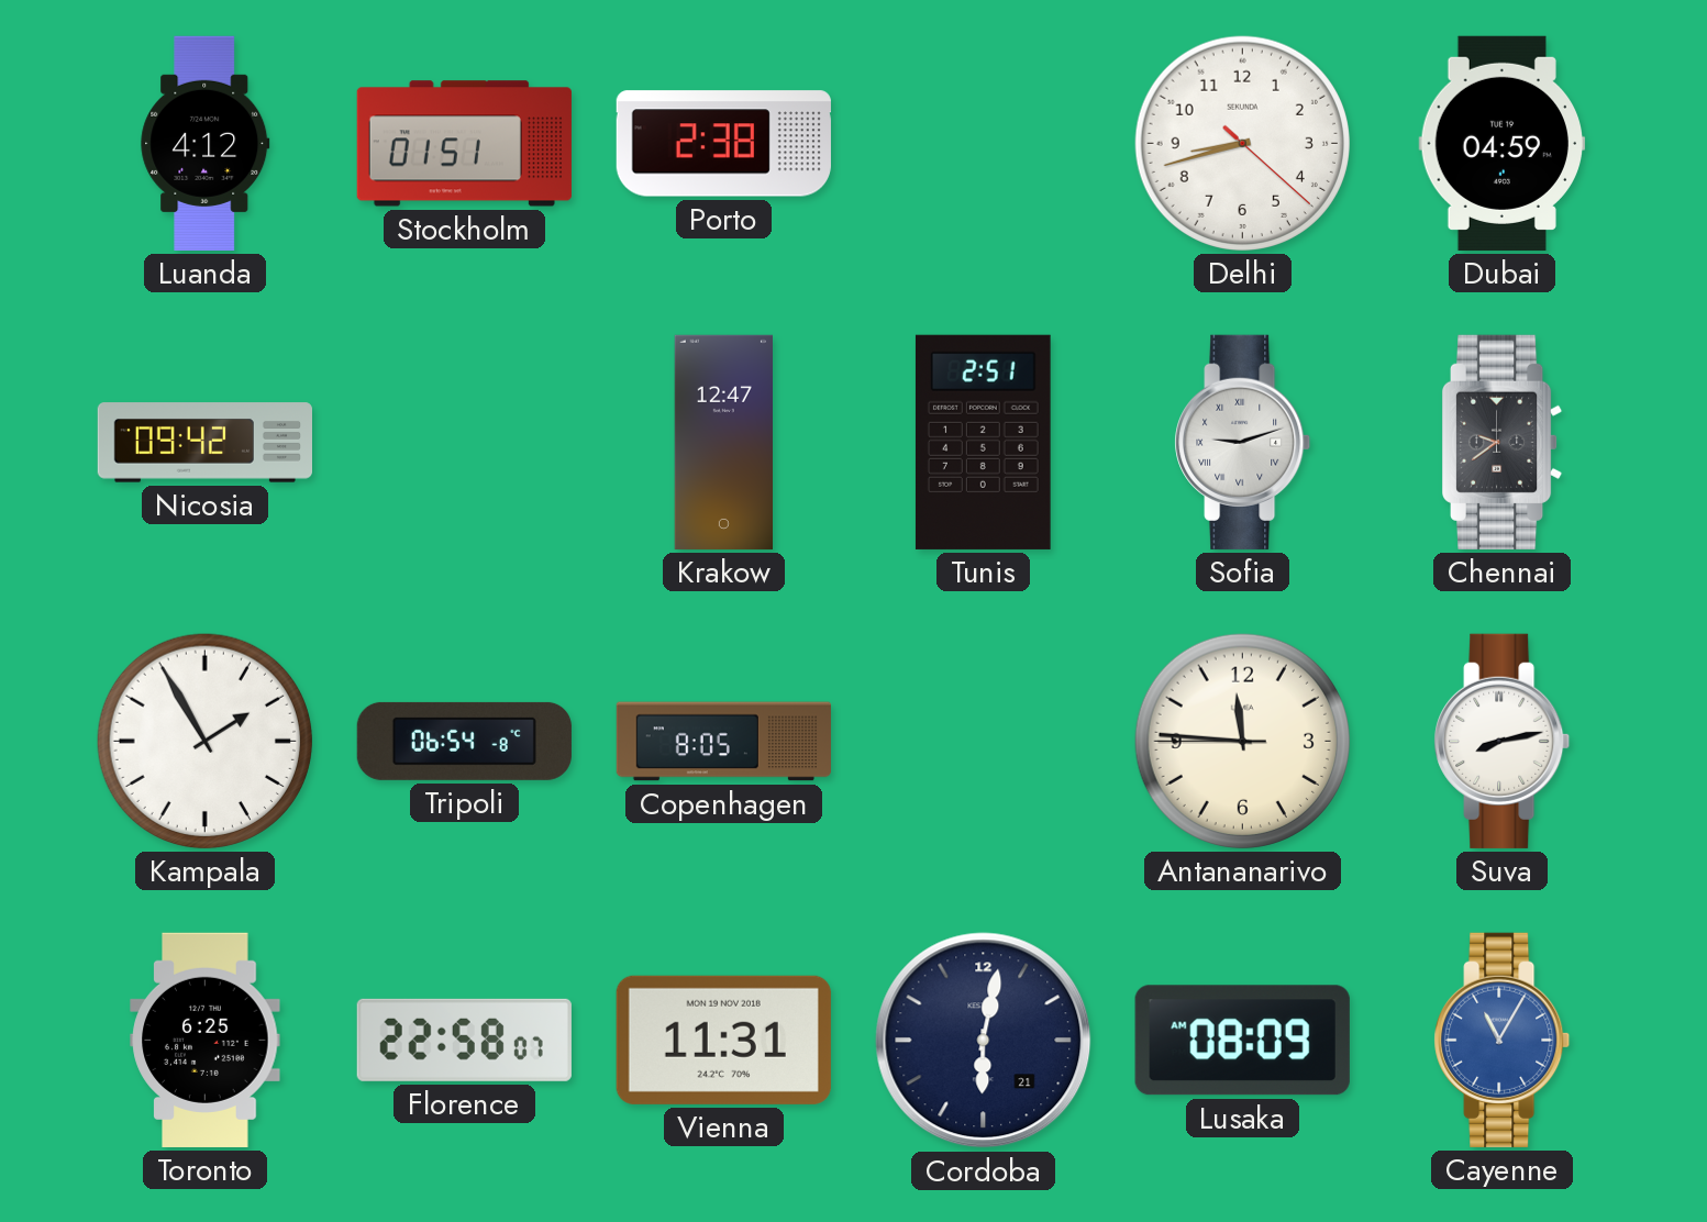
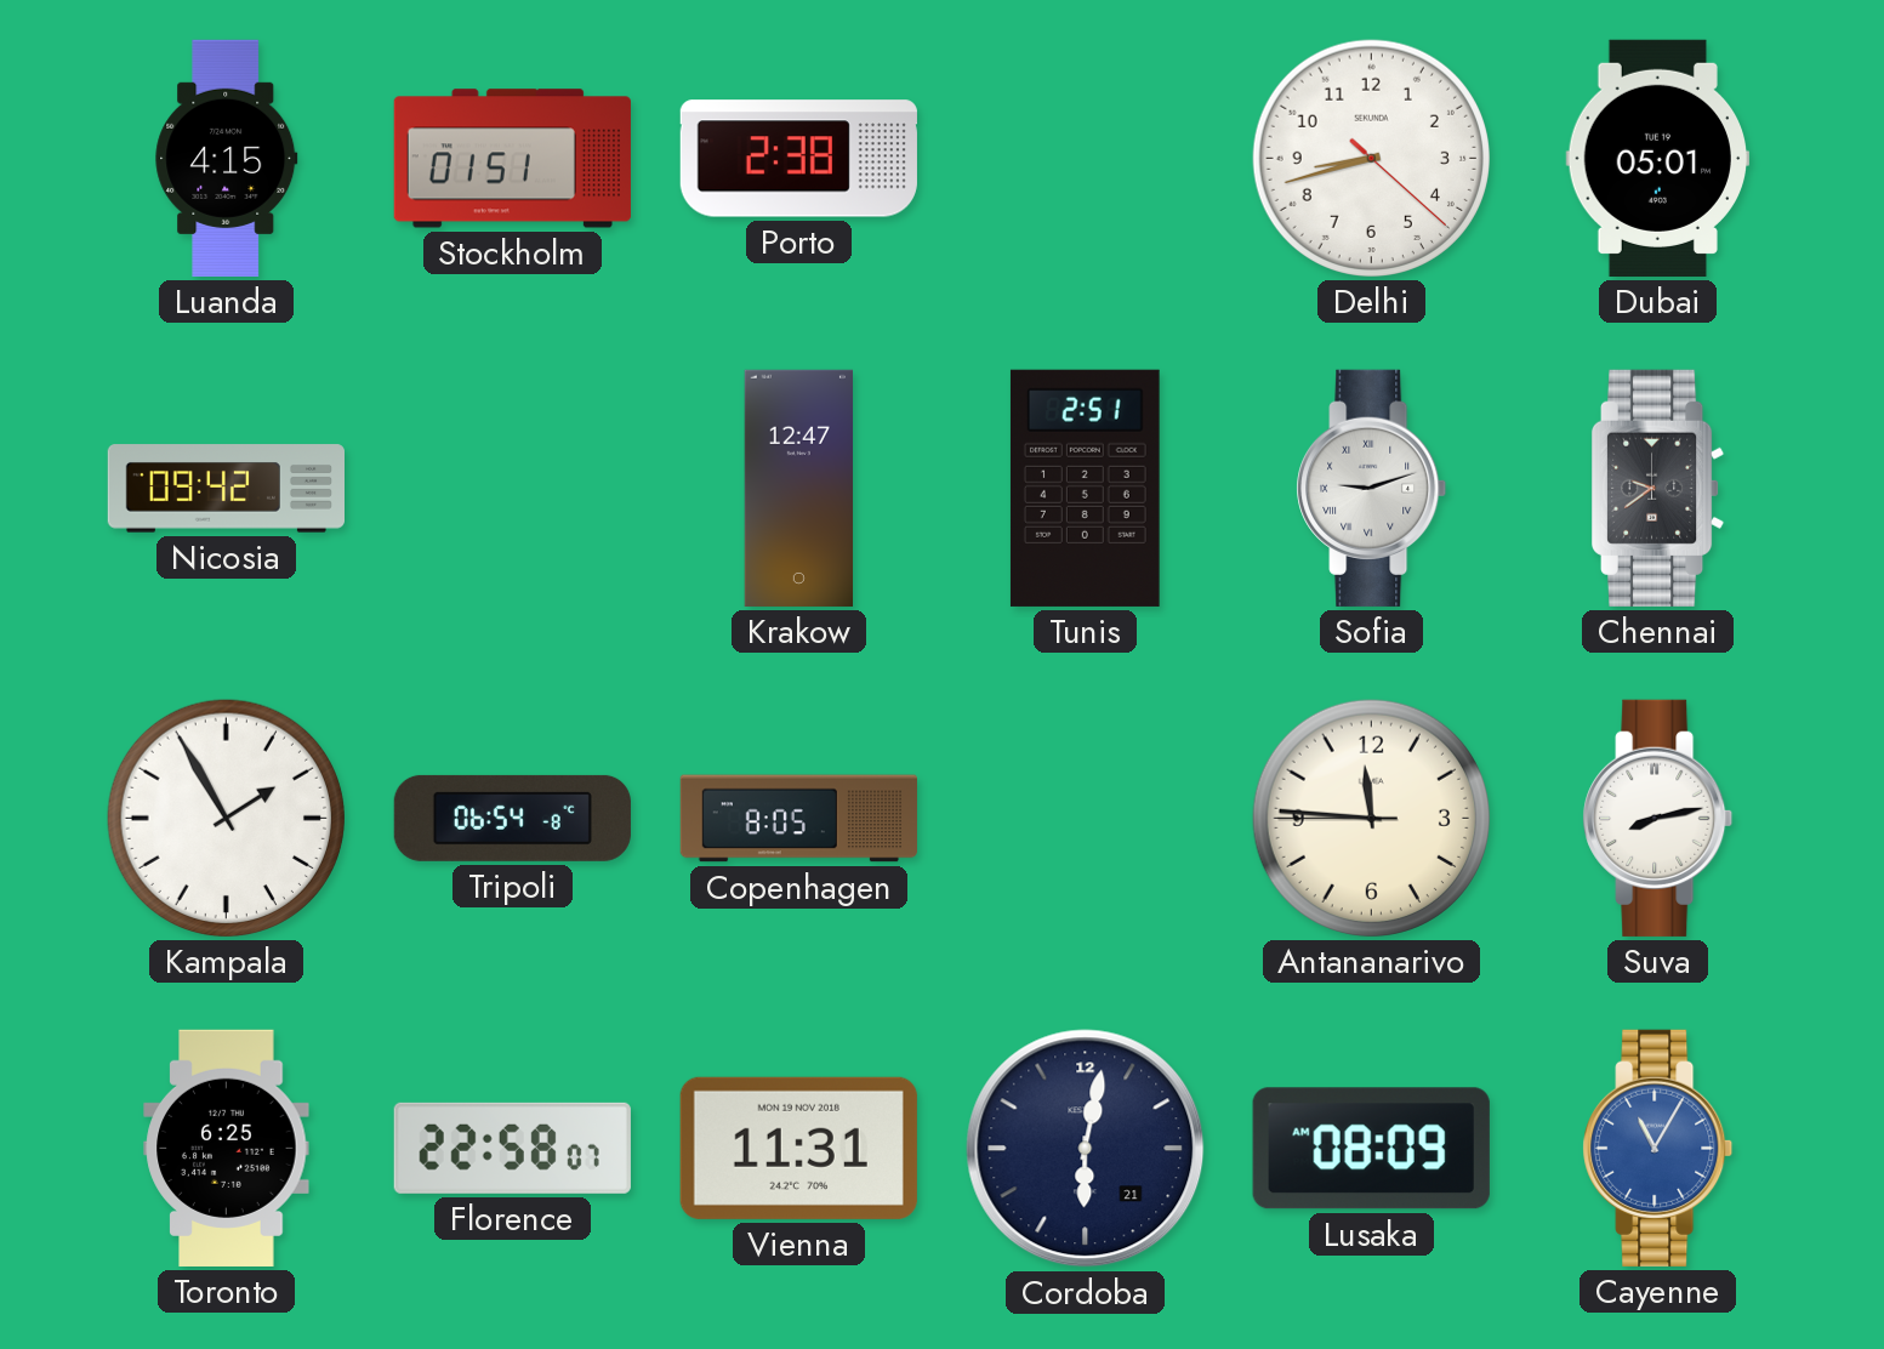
Luanda: 4:12 -> 4:15 (227, 158)
Dubai: 04:59 -> 05:01 (1658, 158)
